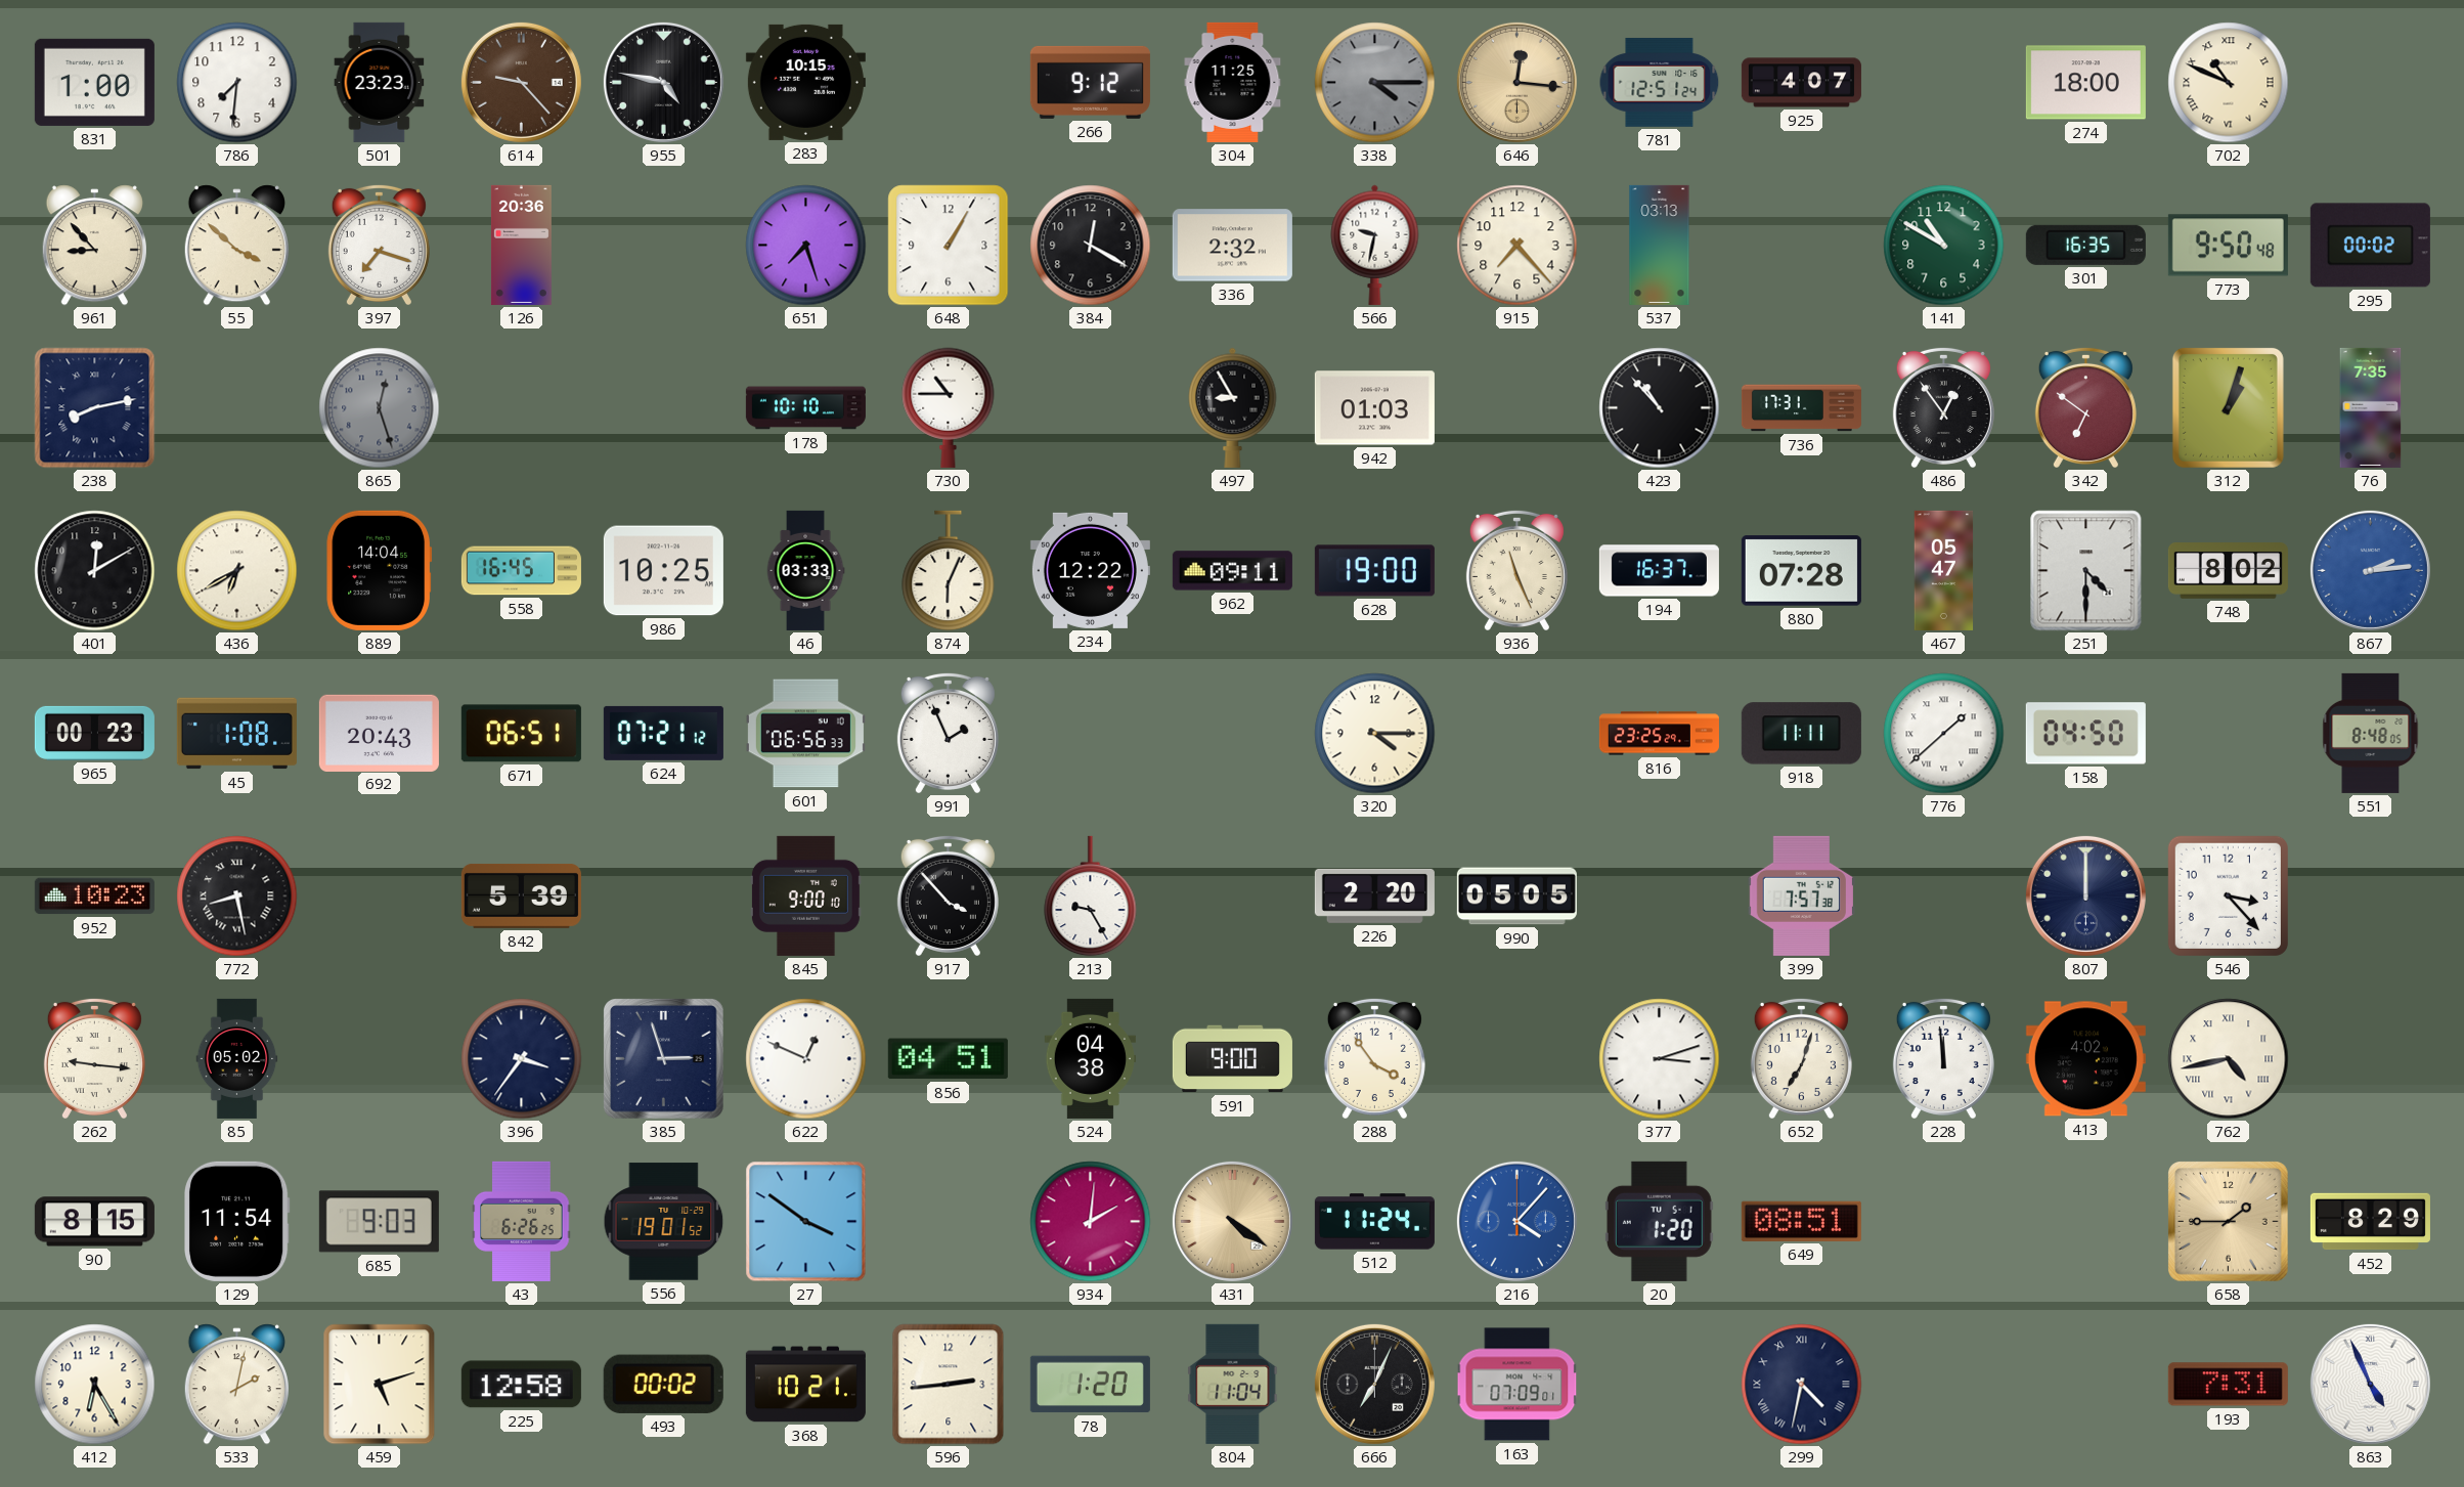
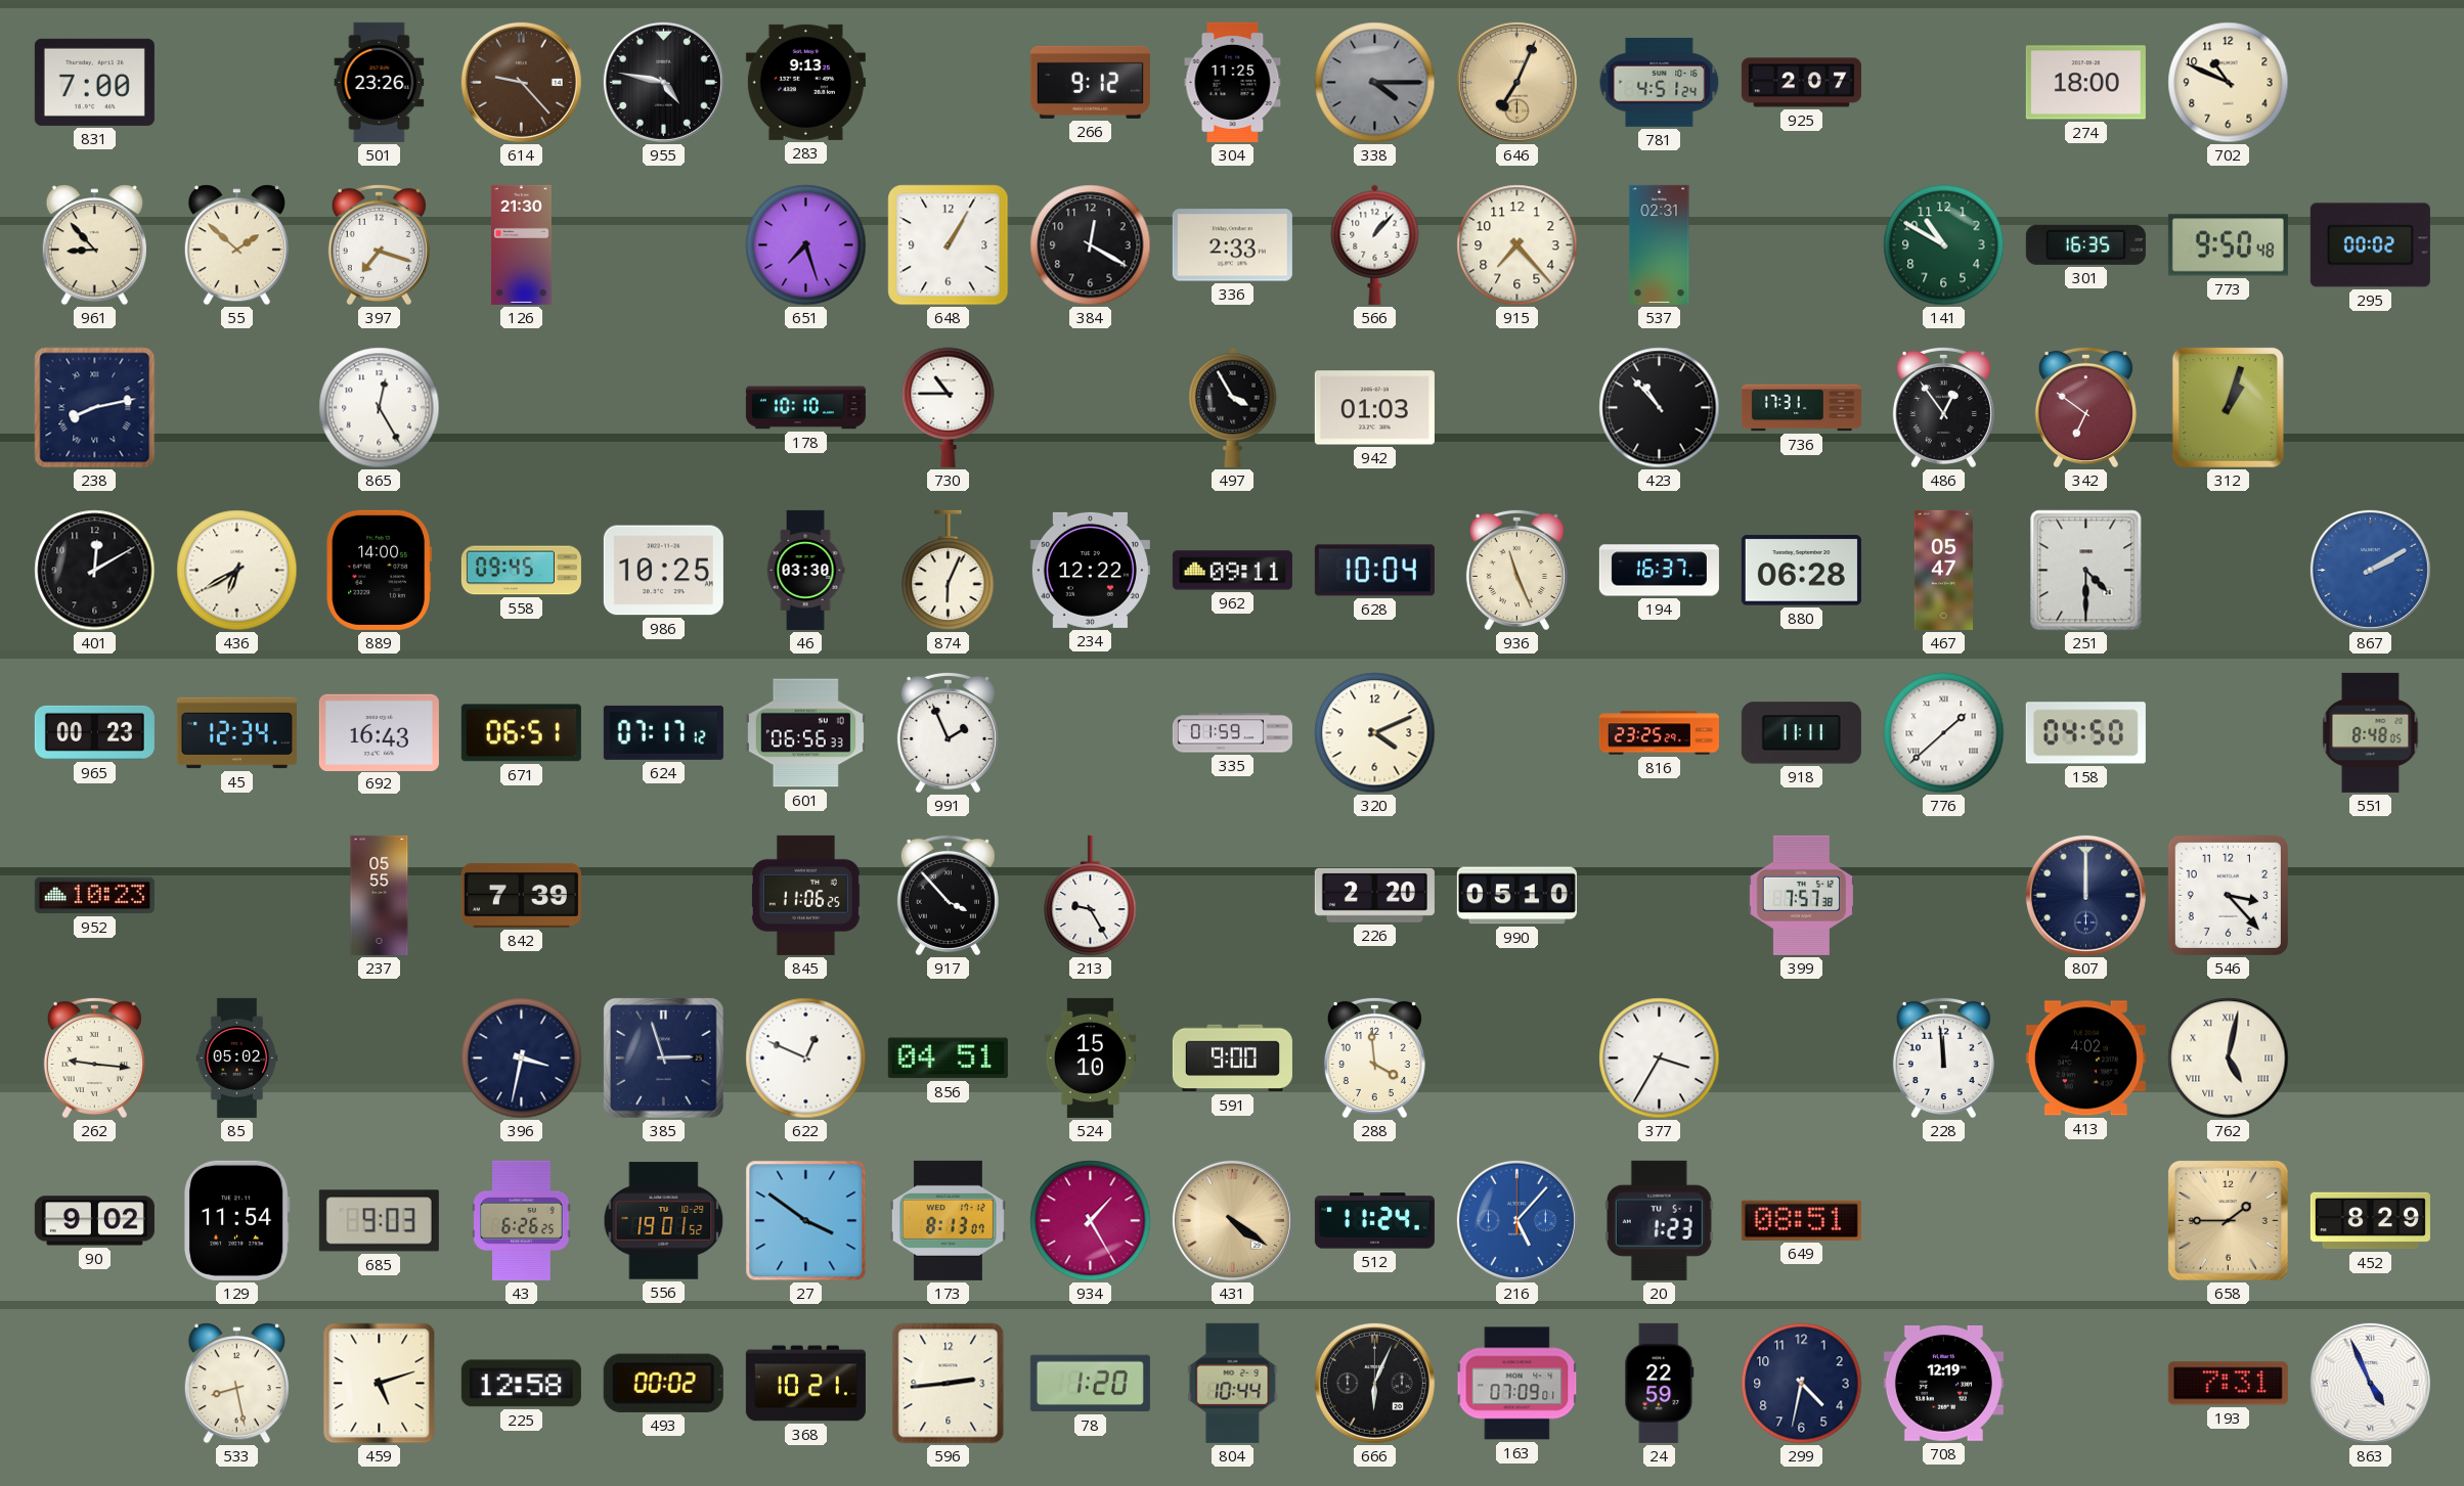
831: 1:00 -> 7:00 (94, 82)
786: 7:31 -> none (237, 83)
501: 23:23 -> 23:26 (380, 82)
283: 10:15 -> 9:13 (805, 82)
646: 12:16 -> 7:04 (1516, 82)
781: 12:51 -> 4:51 (1660, 82)
925: 4:07 -> 2:07 (1801, 83)
702 numerals: Roman -> Arabic (2229, 83)
55: 3:52 -> 1:52 (236, 245)
126: 20:36 -> 21:30 (521, 244)
336: 2:32 -> 2:33 (1232, 245)
566: 9:32 -> 1:07 (1375, 244)
537: 03:13 -> 02:31 (1660, 244)
865: 12:27 -> 12:25 (380, 408)
865 dial: grey -> white (380, 408)
497: 8:55 -> 3:55 (1233, 407)
76: 7:35 -> none (2371, 407)
889: 14:04 -> 14:00 (380, 570)
558: 16:45 -> 09:45 (521, 571)
46: 03:33 -> 03:30 (805, 570)
628: 19:00 -> 10:04 (1374, 571)
880: 07:28 -> 06:28 (1801, 571)
748: 8:02 -> none (2228, 571)
867: 2:14 -> 2:10 (2370, 570)
45: 1:08 -> 12:34 (236, 733)
692: 20:43 -> 16:43 (379, 732)
624: 07:21 -> 07:17 (663, 732)
335: none -> 01:59 (1232, 733)
320: 4:15 -> 4:11 (1375, 733)
772: 8:28 -> none (237, 896)
237: none -> 05:55 (380, 895)
842: 5:39 -> 7:39 (521, 895)
845: 9:00 -> 11:06 (805, 895)
990: 05:05 -> 05:10 (1516, 896)
396: 3:36 -> 3:32 (522, 1059)
524: 04:38 -> 15:10 (1090, 1057)
288: 3:54 -> 3:59 (1374, 1057)
377: 3:12 -> 3:35 (1660, 1059)
652: 7:03 -> none (1801, 1058)
762: 4:43 -> 5:02 (2229, 1059)
90: 8:15 -> 9:02 (94, 1221)
173: none -> 8:13 (948, 1220)
934: 2:01 -> 1:25 (1091, 1221)
216: 4:07 -> 5:07 (1516, 1220)
20: 1:20 -> 1:23 (1659, 1220)
412: 6:25 -> none (95, 1385)
533: 2:02 -> 8:28 (236, 1384)
804: 11:04 -> 10:44 (1233, 1383)
666: 7:04 -> 6:04 (1374, 1383)
24: none -> 22:59 (1660, 1383)
299 numerals: Roman -> Arabic (1802, 1384)
708: none -> 12:19 (1943, 1384)
